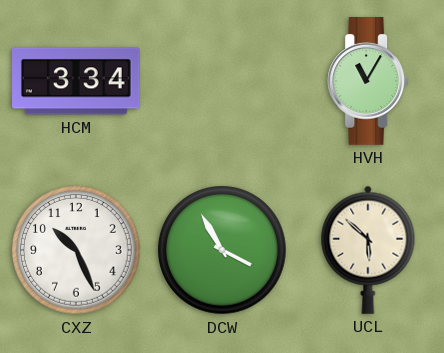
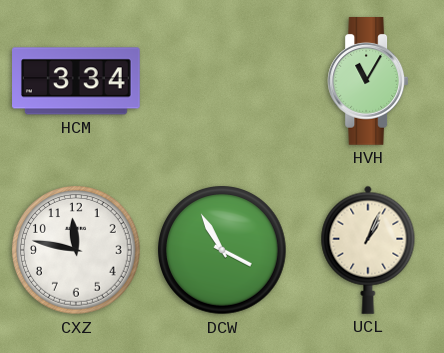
CXZ: 10:26 -> 11:47 (77, 251)
UCL: 5:52 -> 1:04 (368, 250)
